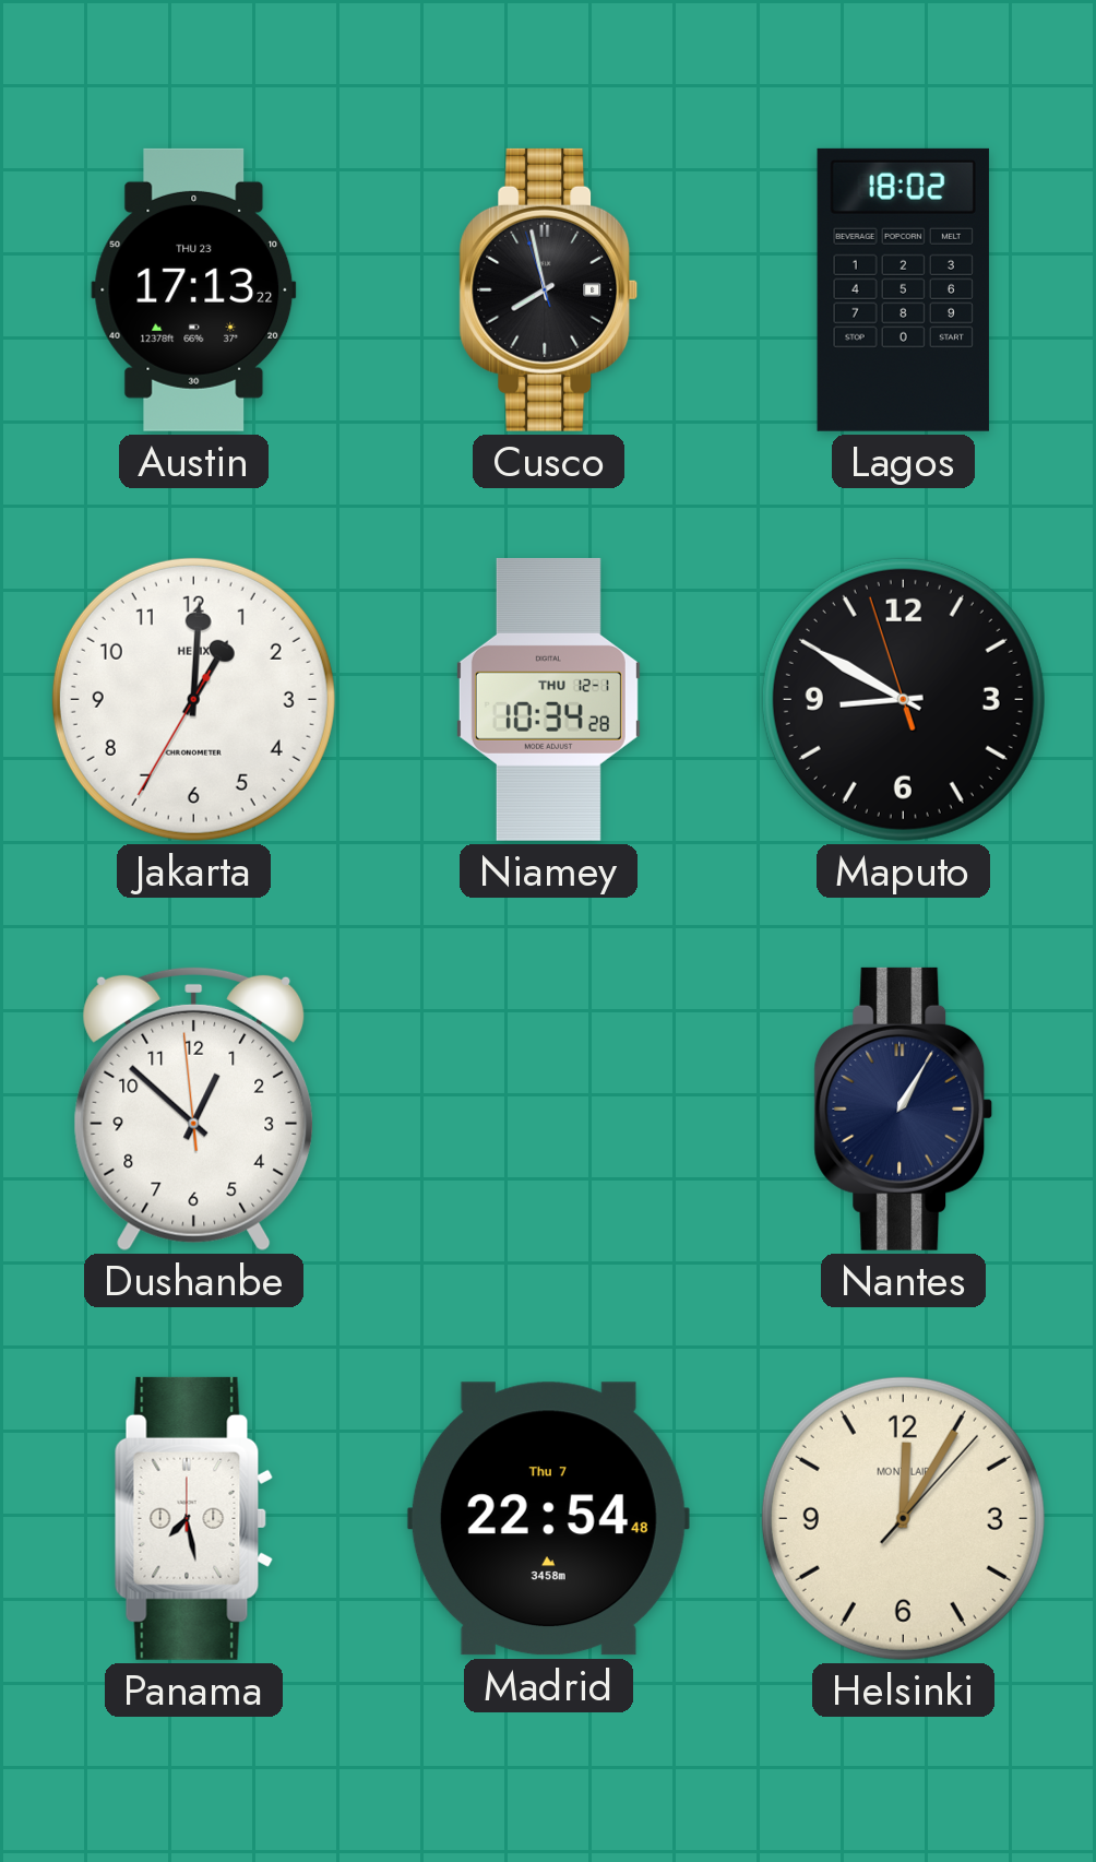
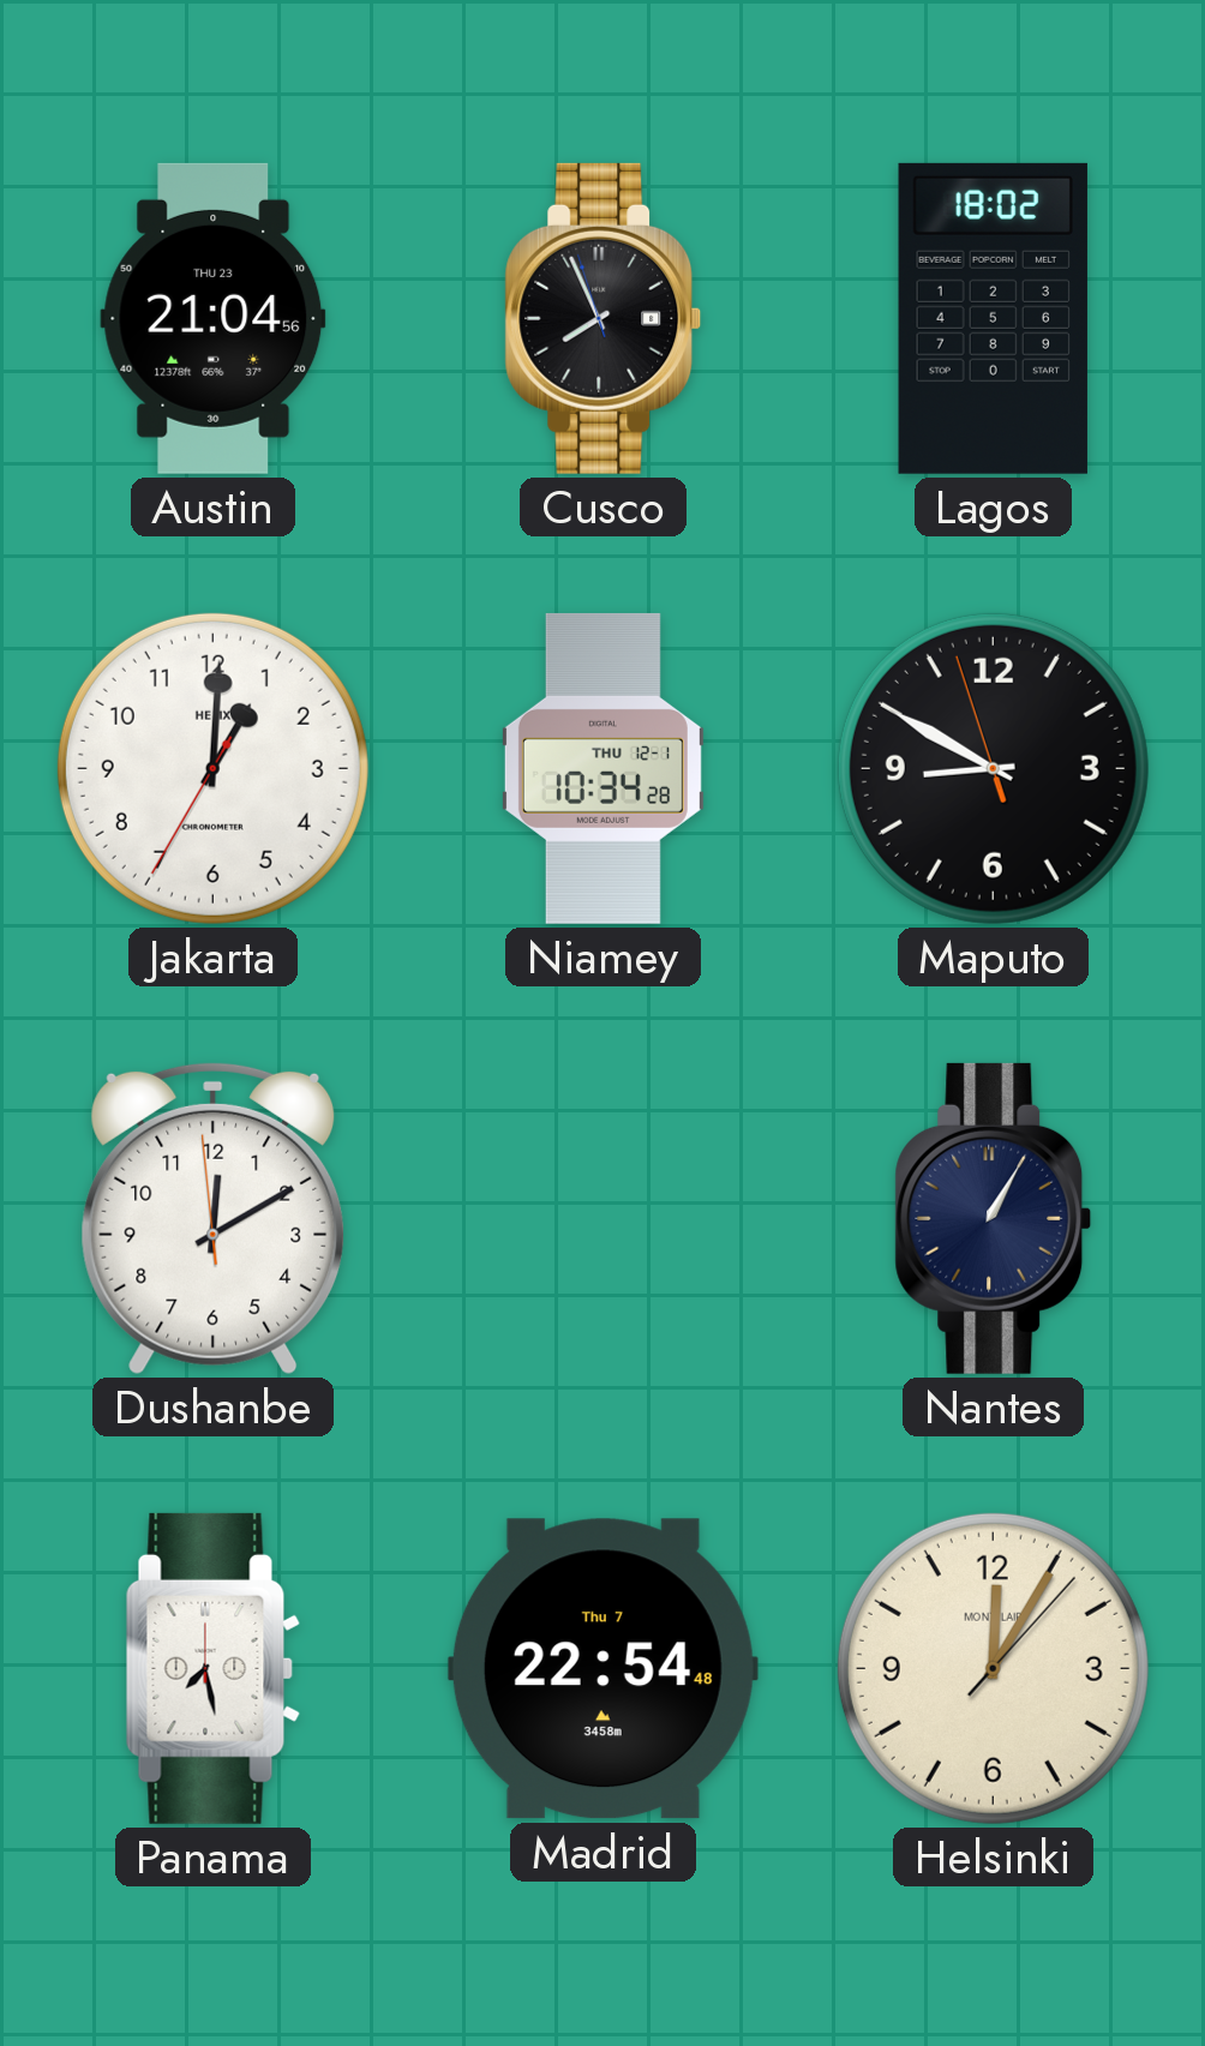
Austin: 17:13 -> 21:04 (214, 318)
Cusco: 7:57 -> 7:55 (604, 318)
Dushanbe: 12:51 -> 12:09 (214, 1218)
